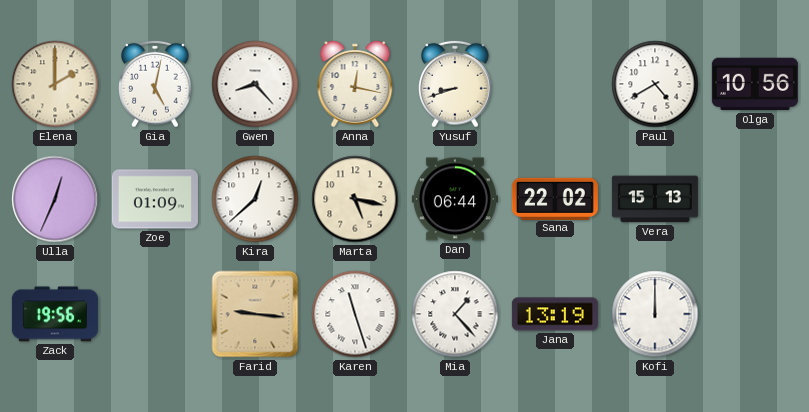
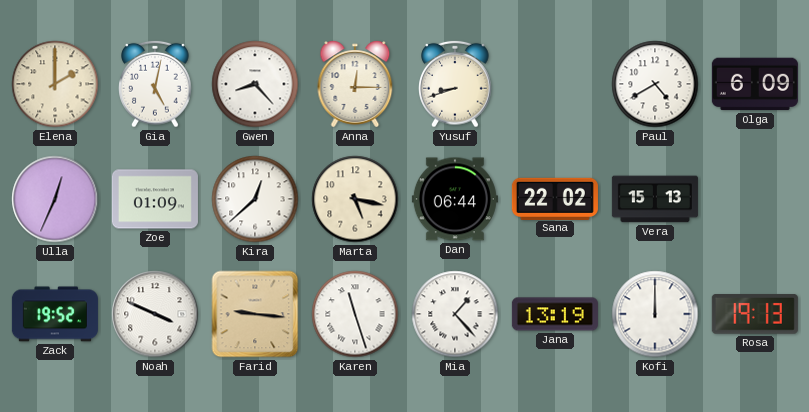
Anna: 12:17 -> 12:15 (355, 84)
Olga: 10:56 -> 6:09 (755, 84)
Zack: 19:56 -> 19:52 (55, 314)
Noah: none -> 3:49 (155, 314)
Rosa: none -> 19:13 (755, 315)
